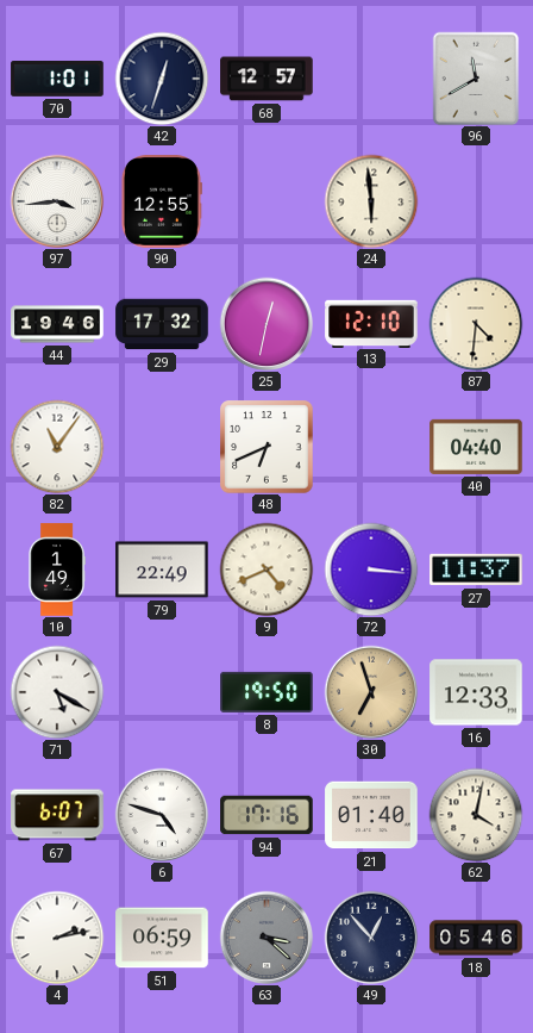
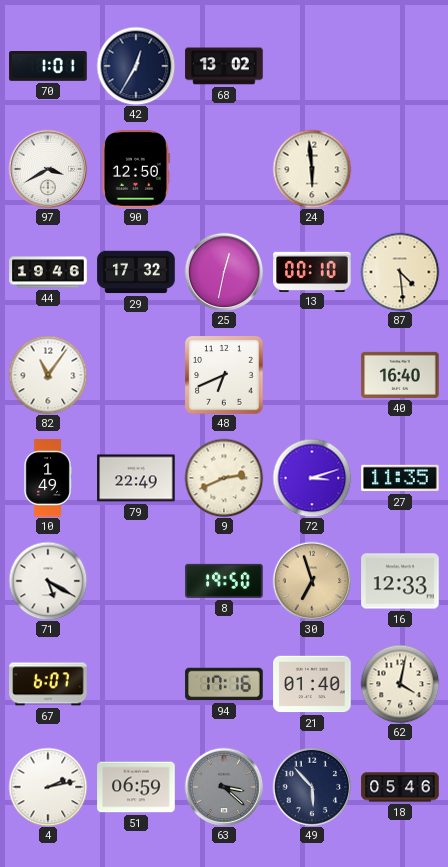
42: 12:33 -> 12:35 (136, 66)
68: 12:57 -> 13:02 (224, 66)
96: 11:40 -> none (476, 79)
97: 3:44 -> 3:40 (48, 169)
90: 12:55 -> 12:50 (135, 169)
13: 12:10 -> 00:10 (312, 271)
87: 4:31 -> 4:29 (400, 272)
40: 04:40 -> 16:40 (400, 375)
9: 4:41 -> 2:41 (224, 478)
72: 3:16 -> 3:12 (312, 478)
27: 11:37 -> 11:35 (400, 478)
6: 4:48 -> none (162, 815)
49: 12:53 -> 5:53 (312, 787)
